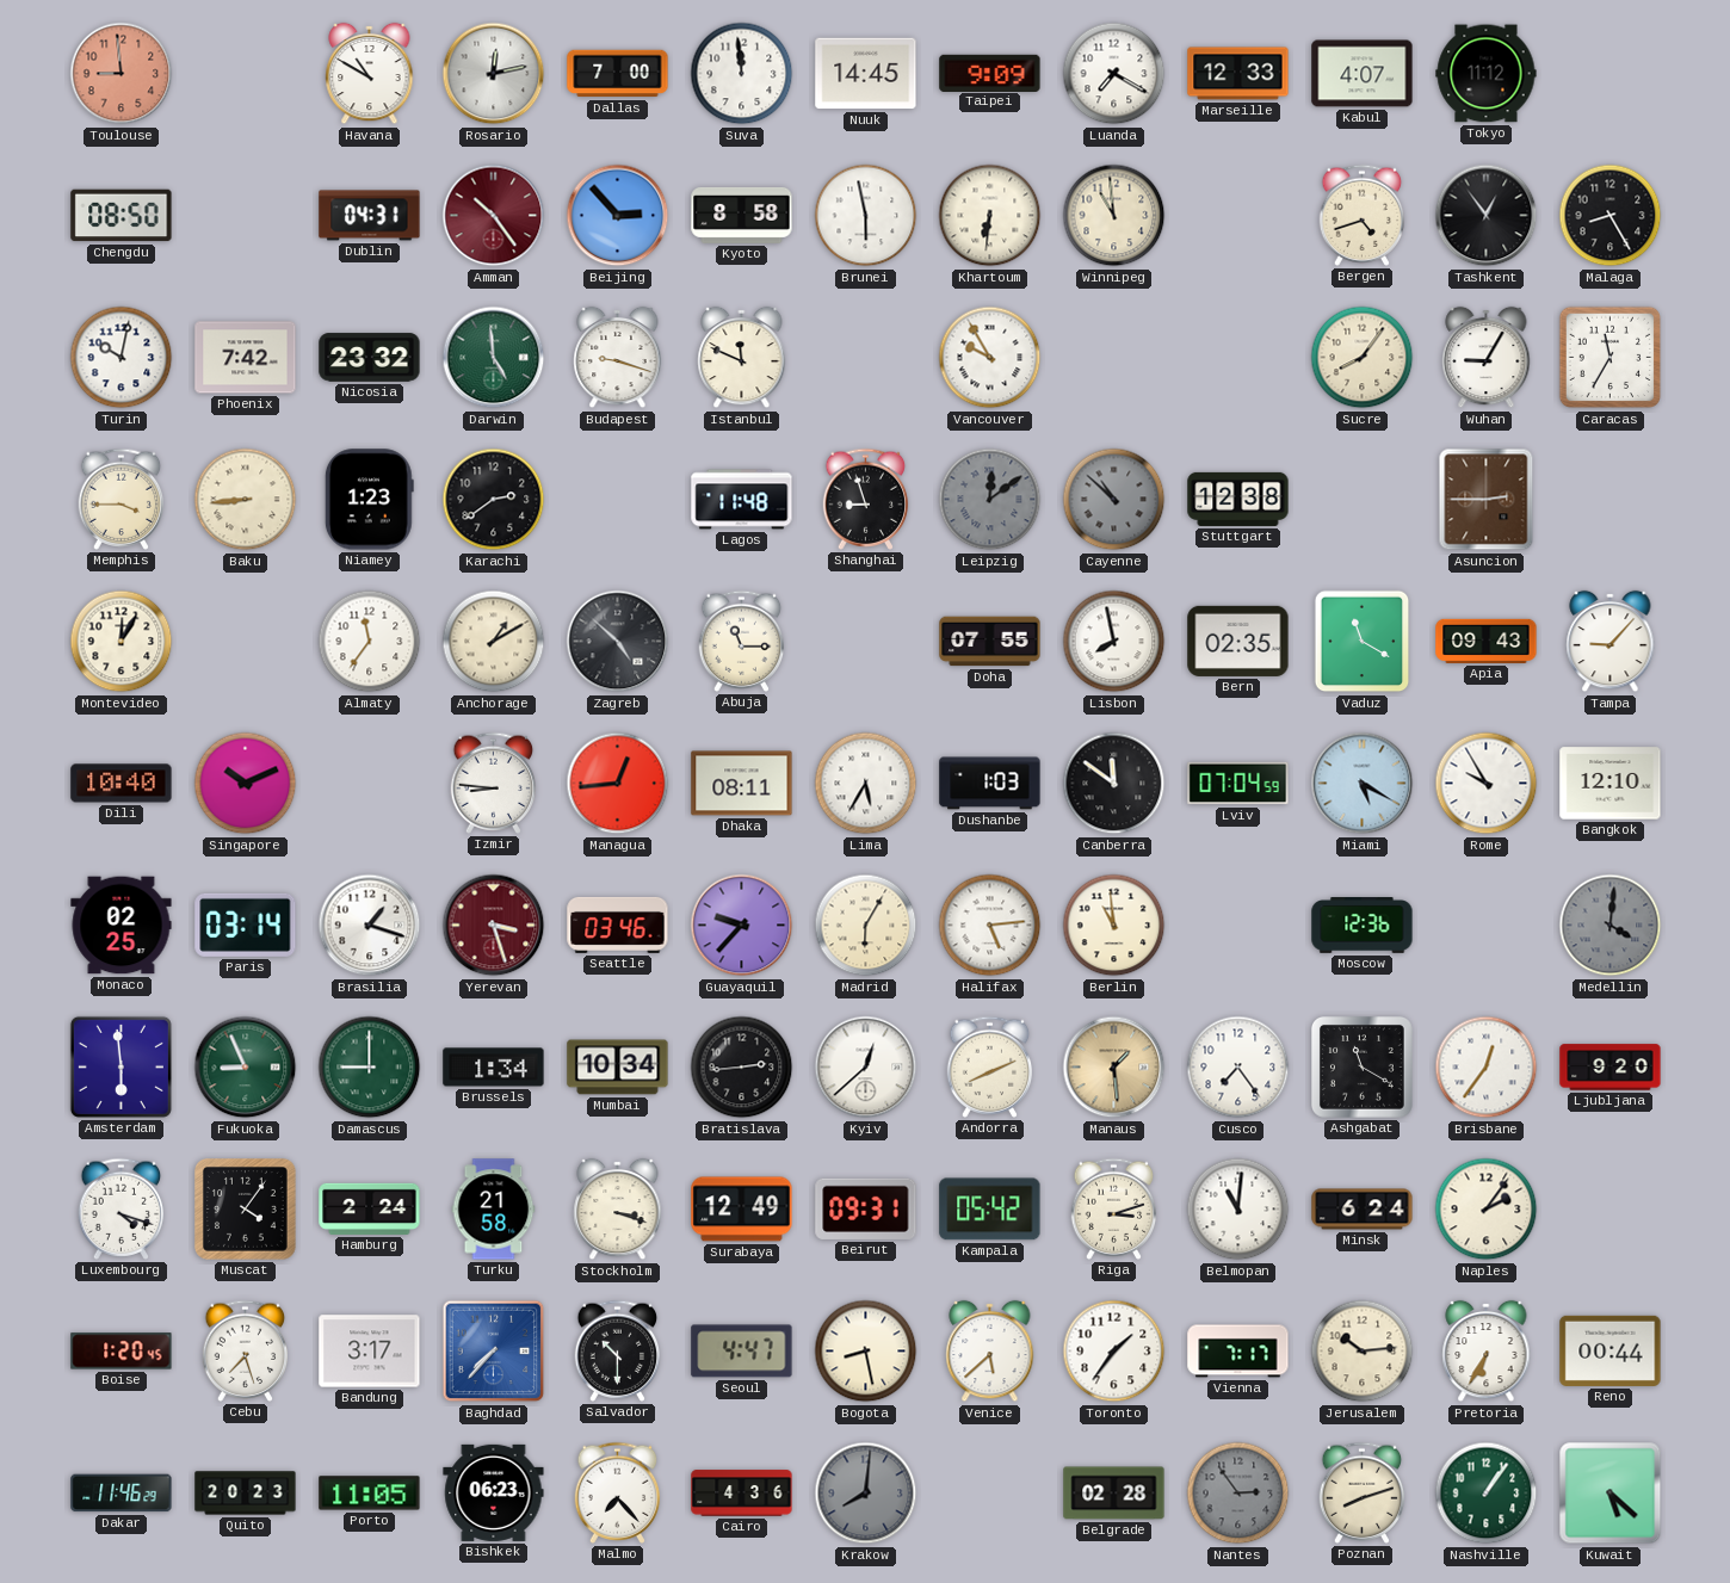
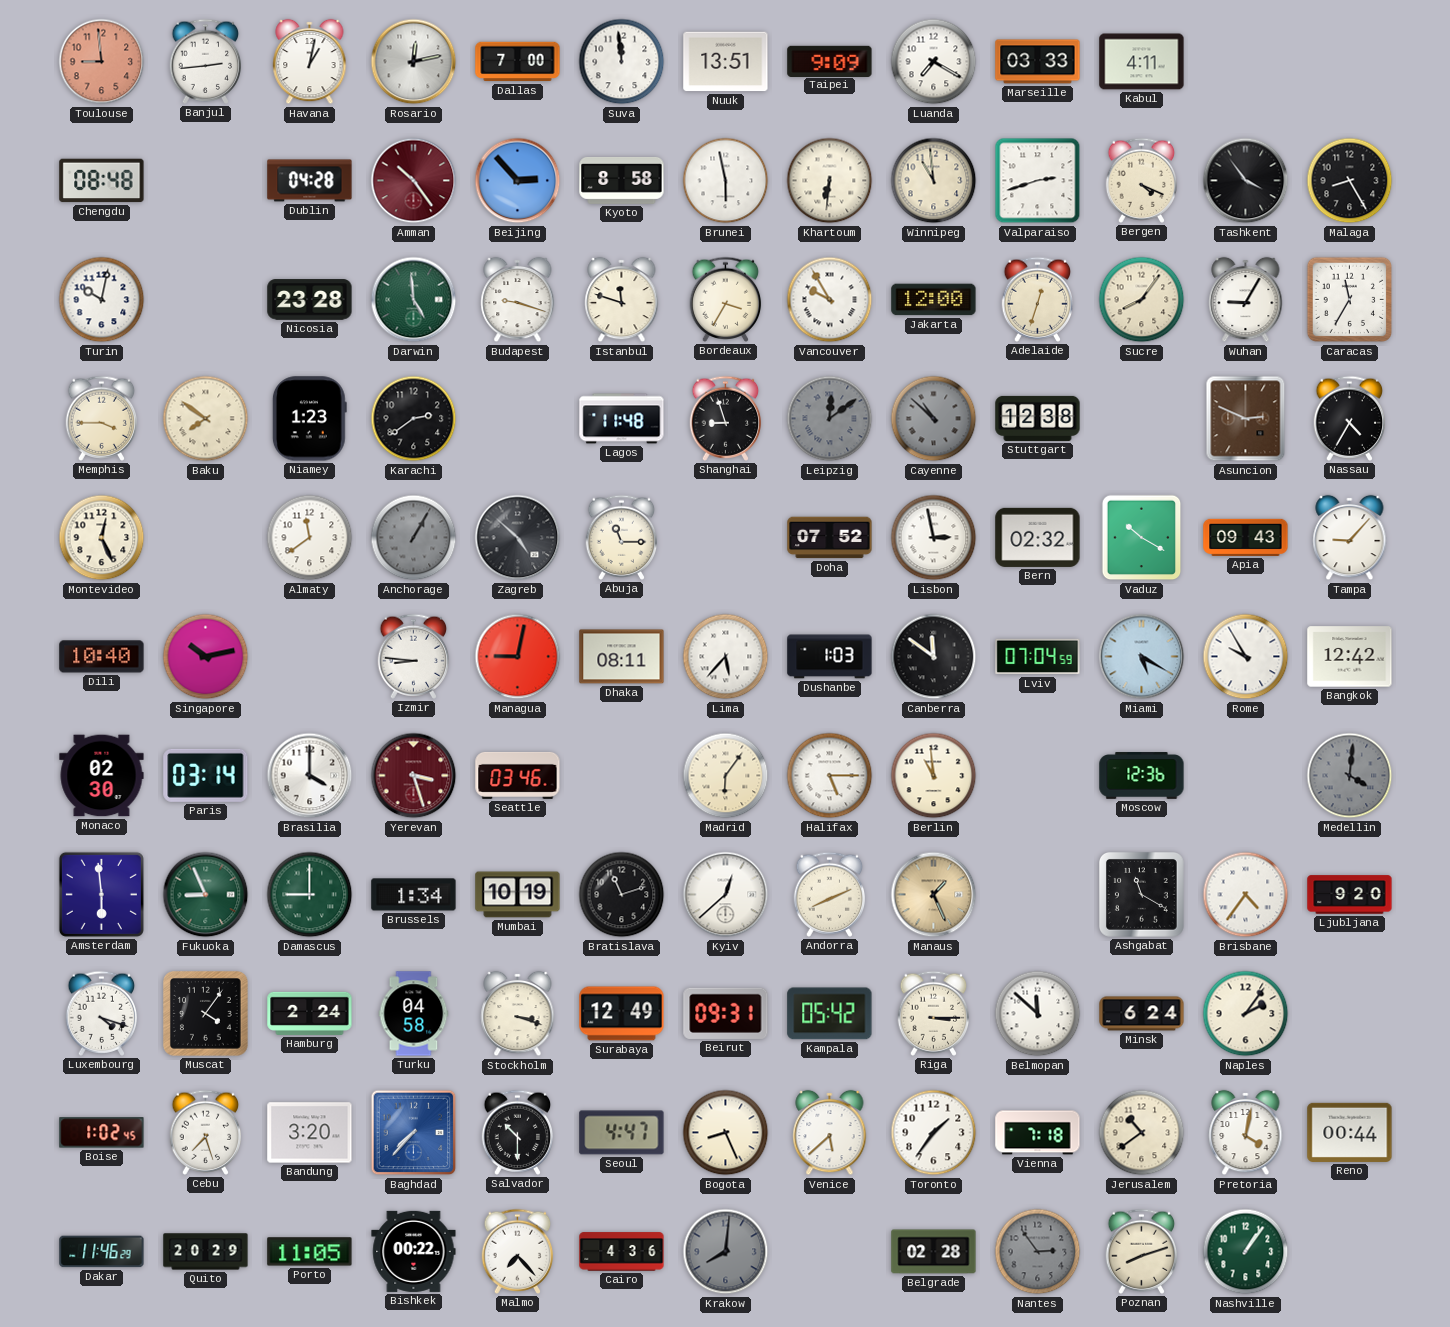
Banjul: none -> 2:44 (206, 61)
Havana: 10:50 -> 1:02 (310, 62)
Nuuk: 14:45 -> 13:51 (726, 62)
Marseille: 12:33 -> 03:33 (1038, 62)
Kabul: 4:07 -> 4:11 (1142, 62)
Tokyo: 11:12 -> none (1487, 74)
Chengdu: 08:50 -> 08:48 (102, 181)
Dublin: 04:31 -> 04:28 (310, 181)
Valparaiso: none -> 2:42 (1038, 181)
Bergen: 4:42 -> 4:19 (1142, 180)
Tashkent: 12:54 -> 3:54 (1246, 181)
Phoenix: 7:42 -> none (246, 358)
Nicosia: 23:32 -> 23:28 (310, 300)
Istanbul: 11:49 -> 11:48 (622, 300)
Bordeaux: none -> 3:35 (726, 299)
Jakarta: none -> 12:00 (934, 300)
Adelaide: none -> 12:33 (1038, 299)
Baku: 8:44 -> 7:51 (206, 419)
Asuncion: 2:45 -> 2:49 (1246, 419)
Nassau: none -> 4:35 (1350, 418)
Montevideo: 12:05 -> 12:26 (102, 538)
Almaty: 11:36 -> 11:39 (310, 538)
Anchorage: 1:10 -> 1:05 (414, 538)
Anchorage dial: cream -> grey (414, 538)
Doha: 07:55 -> 07:52 (830, 538)
Lisbon: 7:58 -> 2:58 (934, 538)
Bern: 02:35 -> 02:32 (1038, 537)
Vaduz: 11:20 -> 10:20 (1142, 538)
Singapore: 10:11 -> 10:13 (206, 657)
Managua: 12:44 -> 9:02 (518, 657)
Lima: 5:35 -> 5:37 (726, 657)
Bangkok: 12:10 -> 12:42 (1350, 657)
Monaco: 02:25 -> 02:30 (102, 776)
Brasilia: 1:18 -> 4:00 (310, 776)
Guayaquil: 9:37 -> none (742, 926)
Madrid: 6:05 -> 6:06 (726, 776)
Halifax: 5:14 -> 5:15 (830, 776)
Mumbai: 10:34 -> 10:19 (518, 895)
Bratislava: 2:44 -> 11:12 (622, 895)
Manaus: 1:29 -> 1:26 (934, 895)
Cusco: 7:24 -> none (1238, 1068)
Brisbane: 12:36 -> 4:36 (1246, 895)
Turku: 21:58 -> 04:58 (414, 1014)
Riga: 3:12 -> 3:15 (934, 1013)
Belmopan: 11:01 -> 11:52 (1038, 1014)
Boise: 1:20 -> 1:02 (102, 1133)
Bandung: 3:17 -> 3:20 (310, 1133)
Bogota: 8:28 -> 8:26 (726, 1133)
Vienna: 7:17 -> 7:18 (1038, 1133)
Jerusalem: 10:14 -> 10:39 (1142, 1133)
Pretoria: 6:35 -> 4:02 (1246, 1133)
Quito: 20:23 -> 20:29 (206, 1252)
Bishkek: 06:23 -> 00:22 (414, 1251)
Kuwait: 5:22 -> none (1611, 1494)
